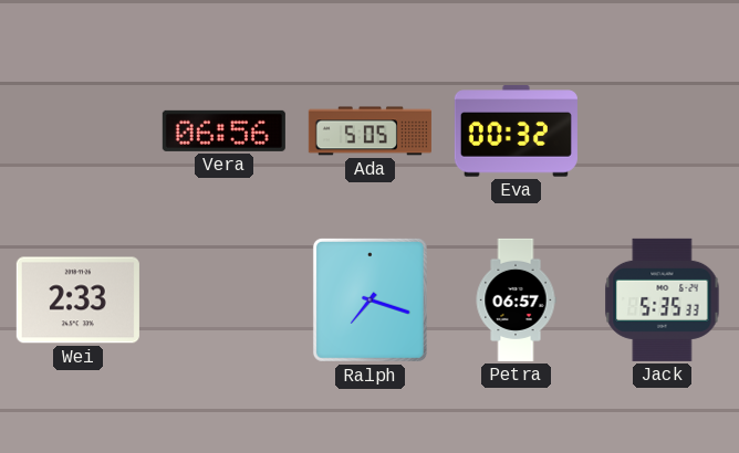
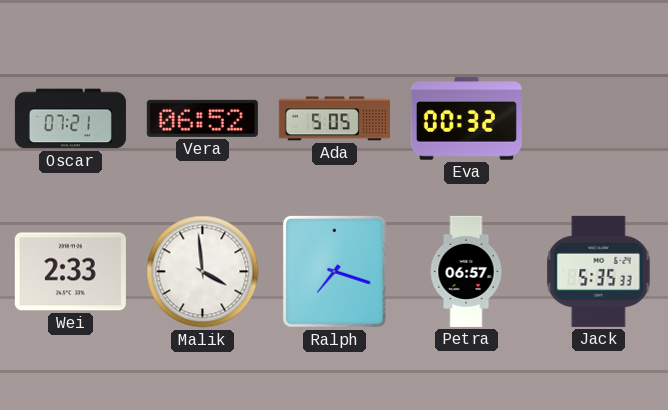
Oscar: none -> 07:21 (70, 119)
Vera: 06:56 -> 06:52 (202, 118)
Malik: none -> 3:59 (203, 272)
